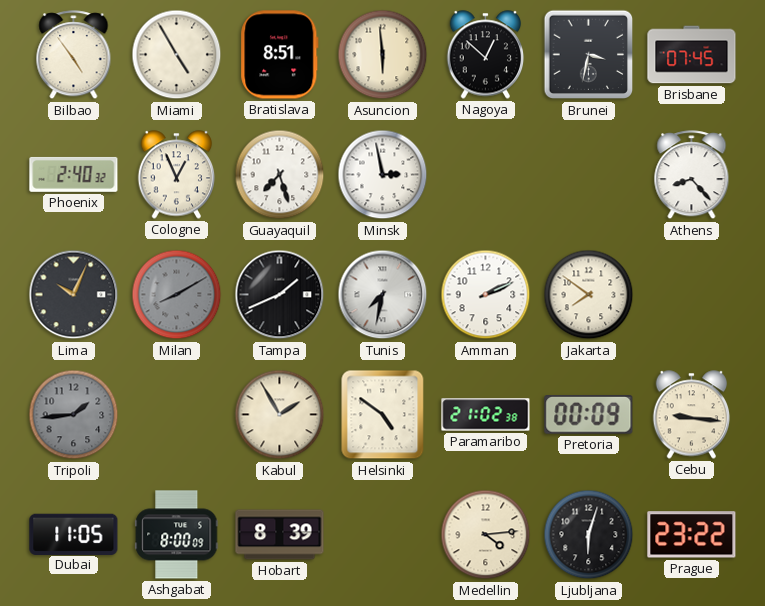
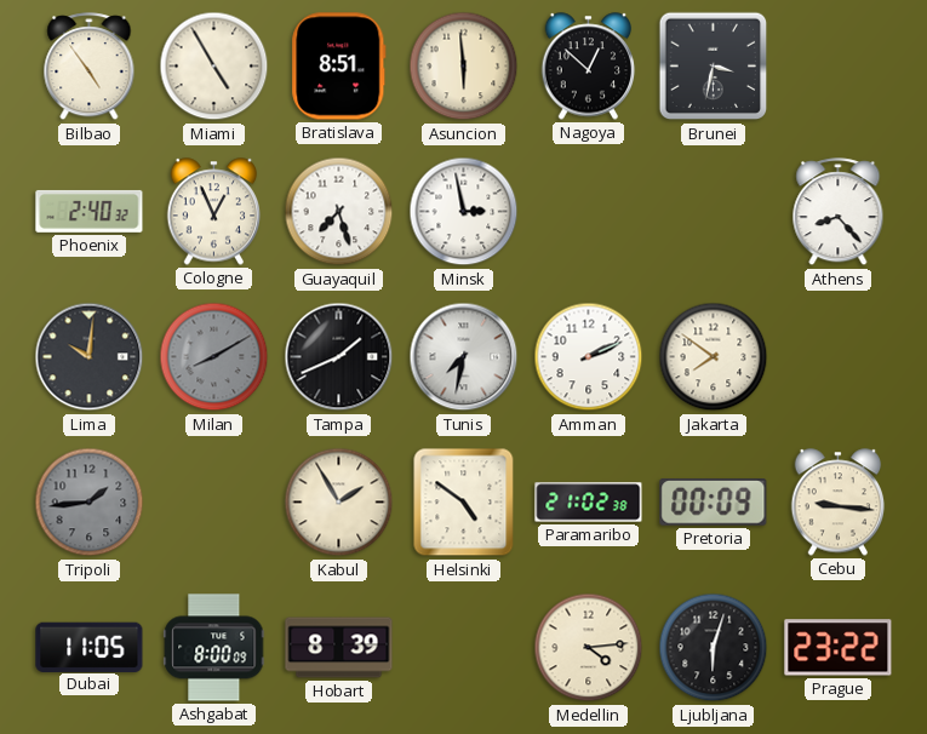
Brisbane: 07:45 -> none (692, 55)
Lima: 10:04 -> 10:01 (90, 357)
